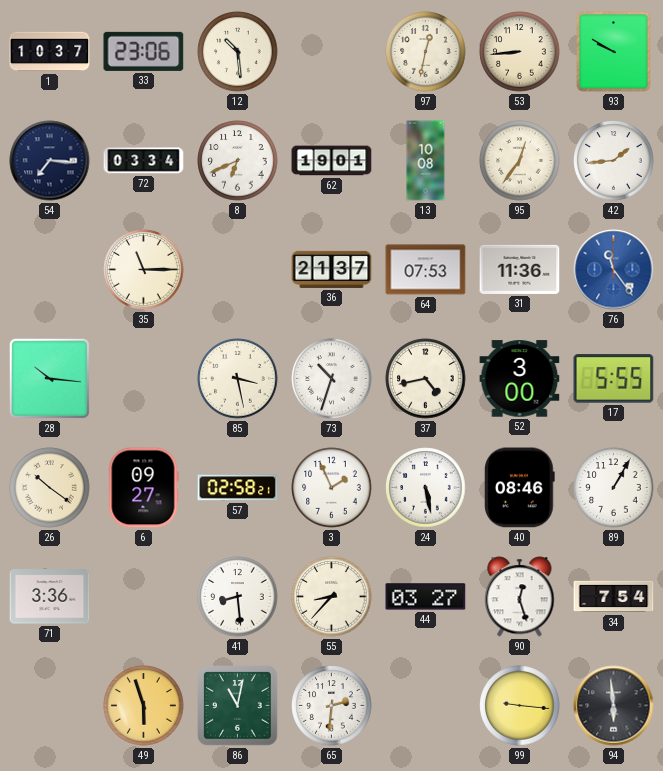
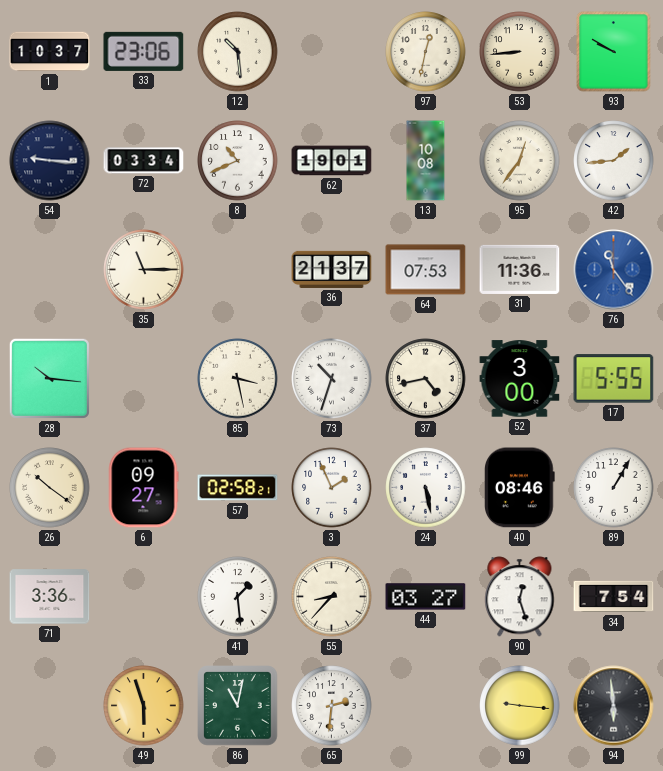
54: 7:16 -> 9:16 (50, 161)
8: 6:41 -> 10:41 (238, 161)
41: 8:29 -> 1:29 (238, 597)
